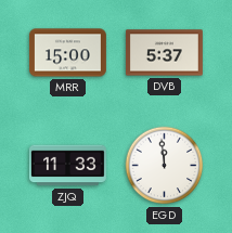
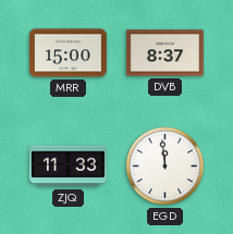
DVB: 5:37 -> 8:37 (164, 53)
